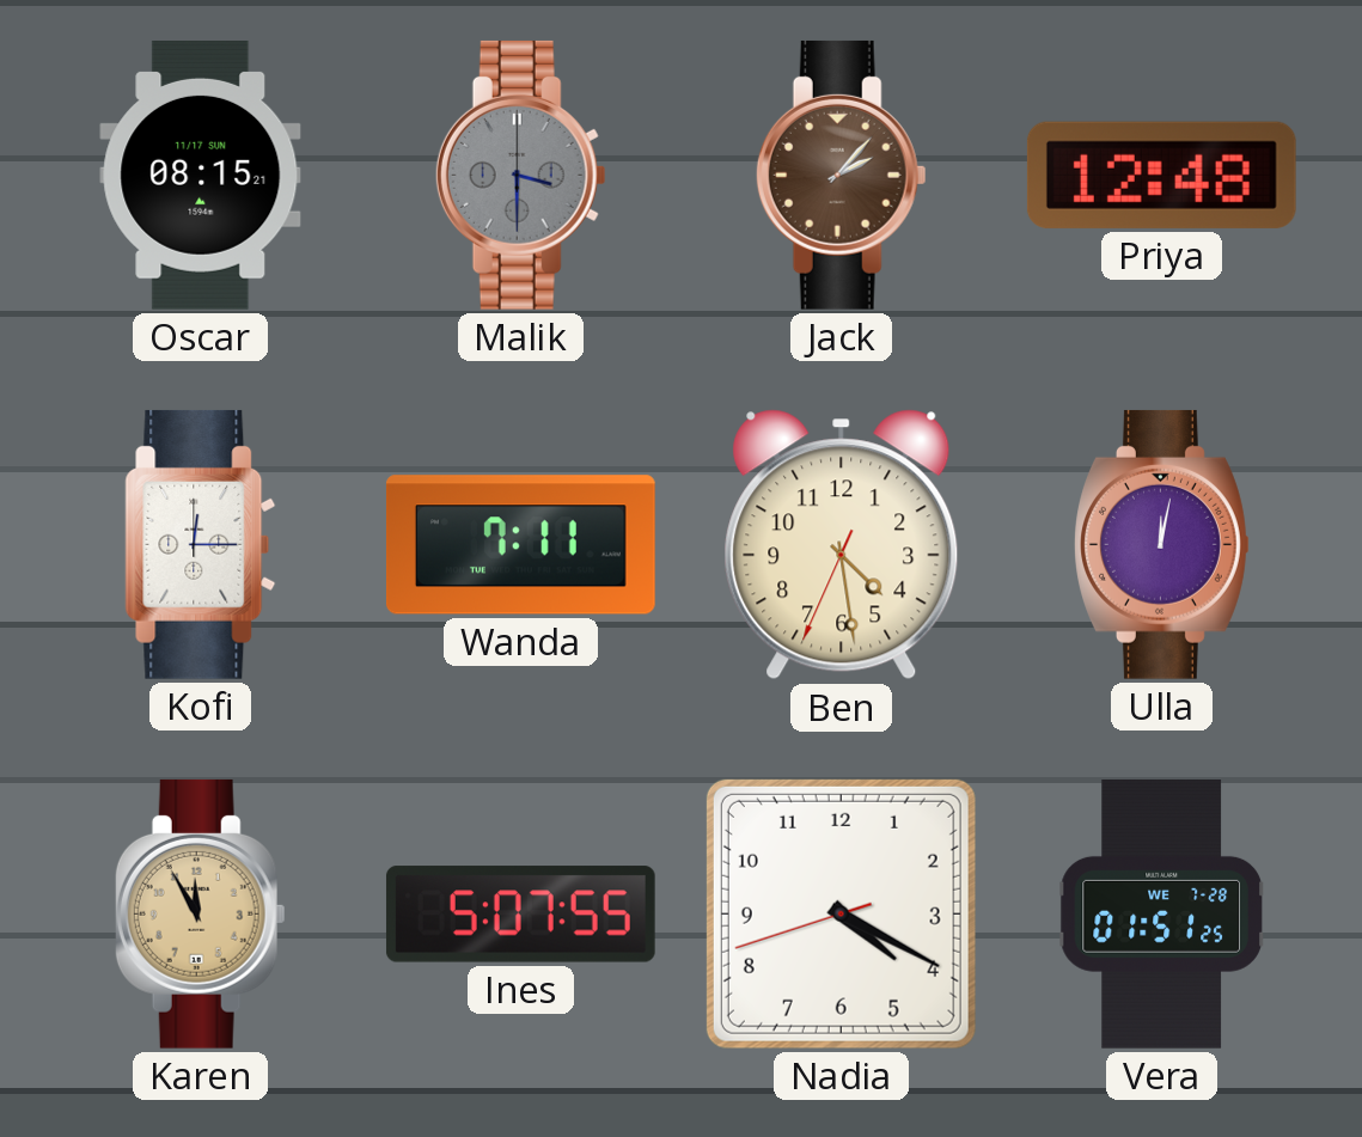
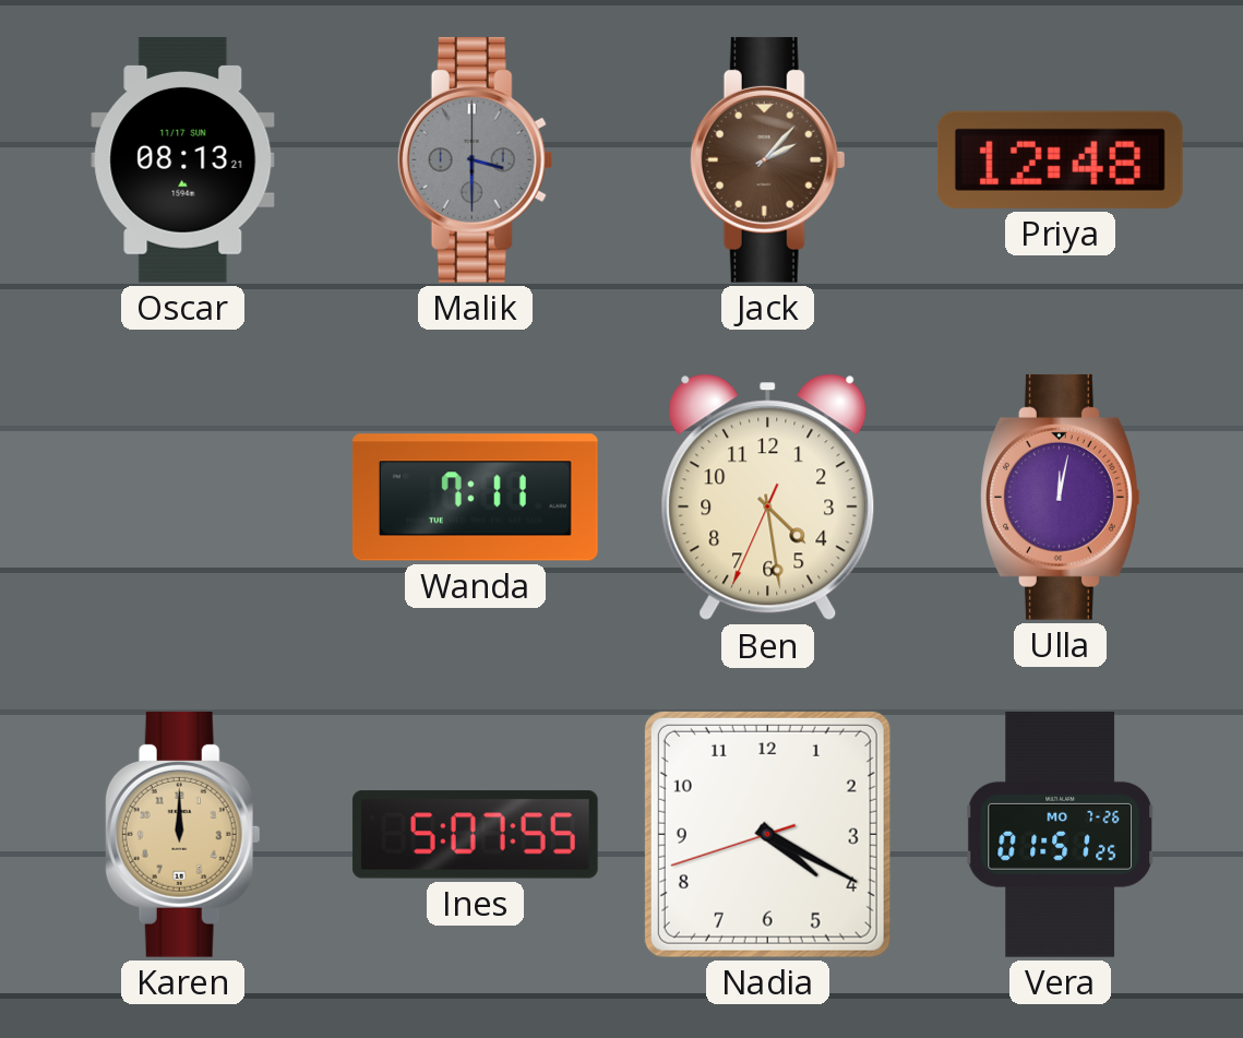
Oscar: 08:15 -> 08:13 (183, 159)
Kofi: 12:15 -> none (201, 544)
Karen: 11:55 -> 12:00 (182, 834)
Vera date: WE 7-28 -> MO 7-26 (1061, 835)
